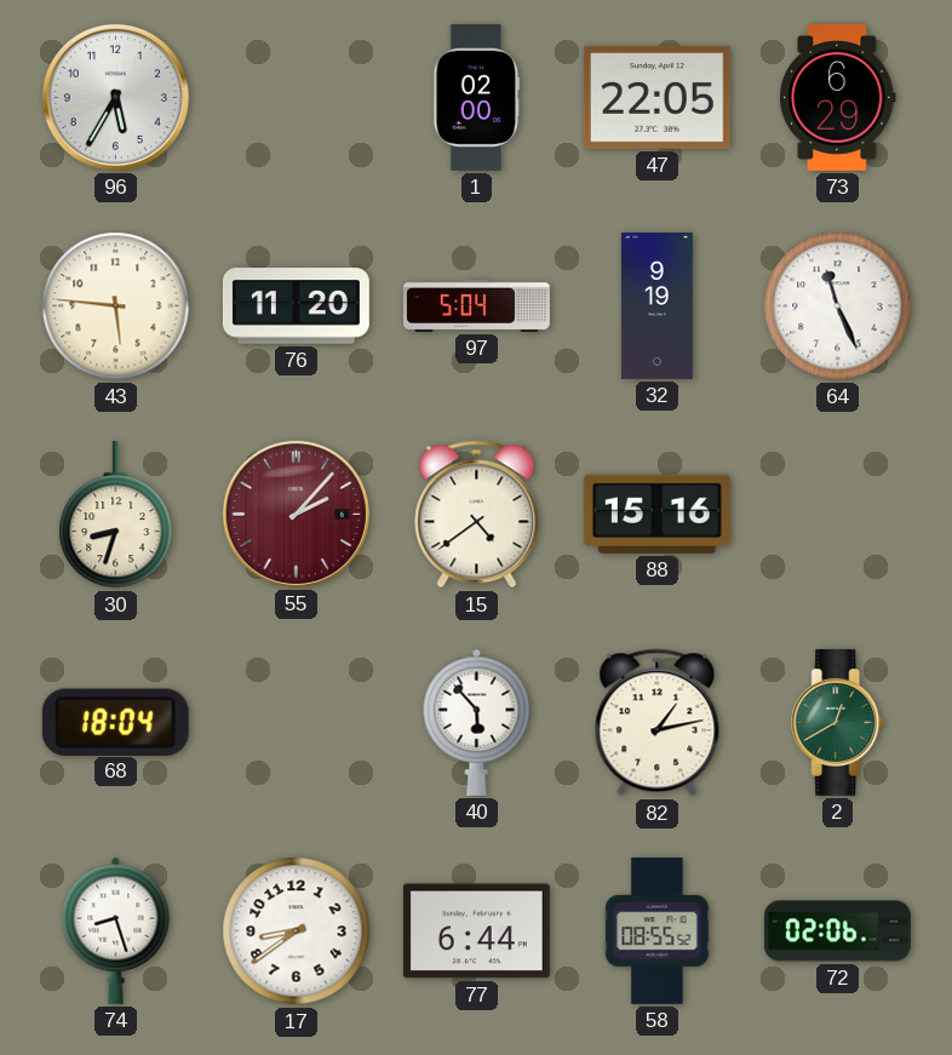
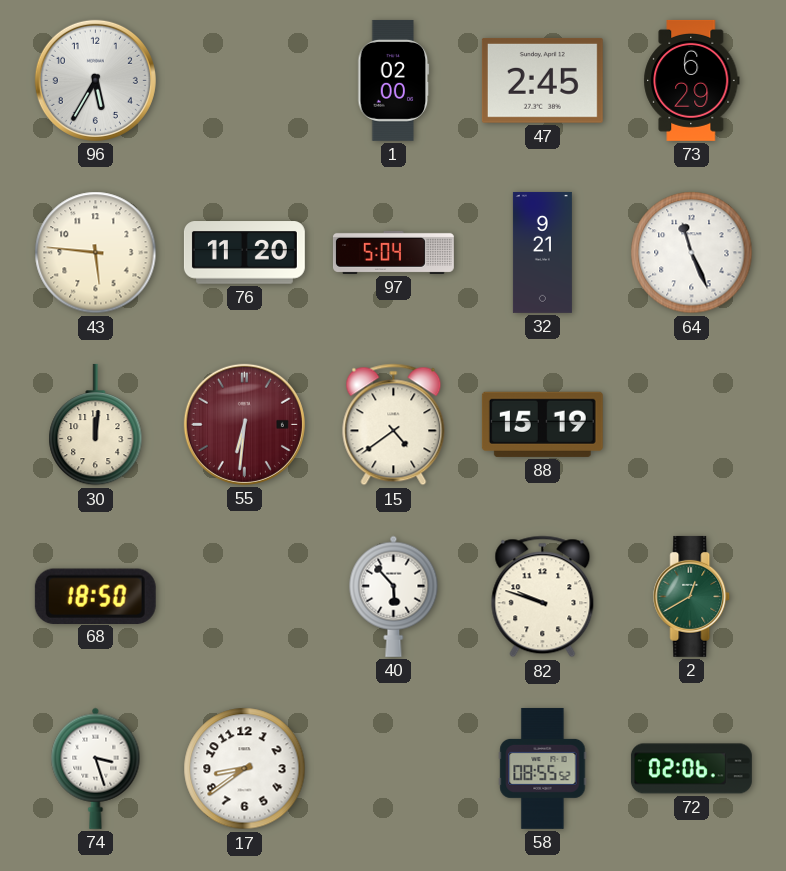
47: 22:05 -> 2:45 (542, 80)
32: 9:19 -> 9:21 (542, 252)
30: 8:33 -> 12:01 (96, 425)
55: 2:07 -> 6:31 (244, 424)
88: 15:16 -> 15:19 (542, 424)
68: 18:04 -> 18:50 (95, 596)
82: 1:13 -> 9:48 (543, 597)
74: 8:27 -> 3:27 (96, 768)
77: 6:44 -> none (476, 931)
